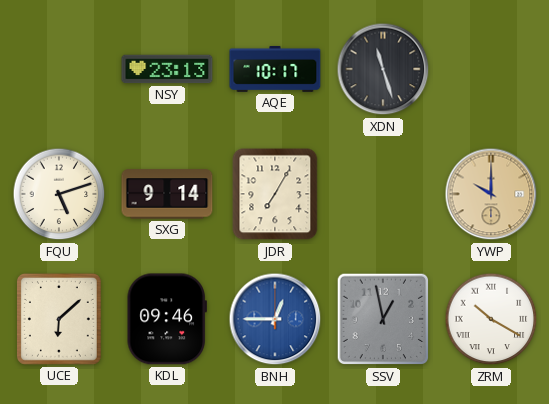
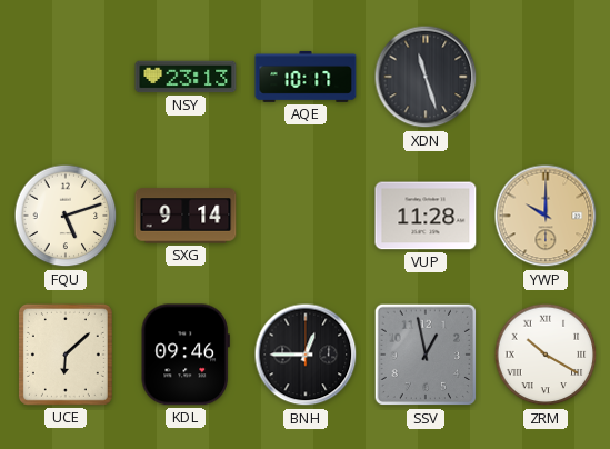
JDR: 7:05 -> none (275, 194)
VUP: none -> 11:28 (426, 216)
BNH dial: blue -> black (306, 355)
